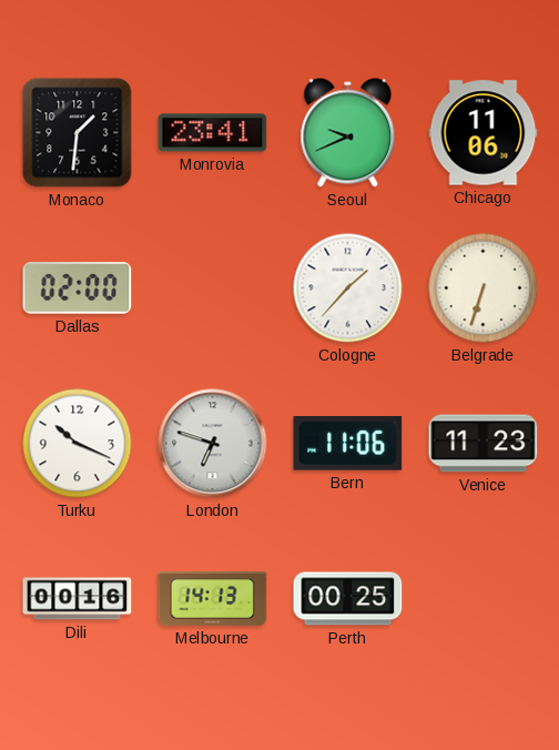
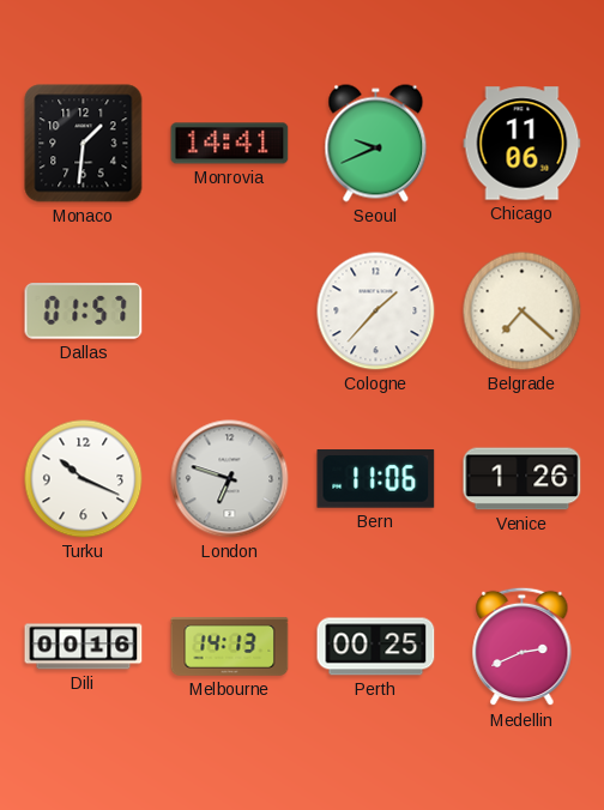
Monrovia: 23:41 -> 14:41 (230, 144)
Dallas: 02:00 -> 01:57 (84, 312)
Belgrade: 6:33 -> 7:22 (523, 312)
Venice: 11:23 -> 1:26 (523, 479)
Medellin: none -> 2:41 (523, 647)
